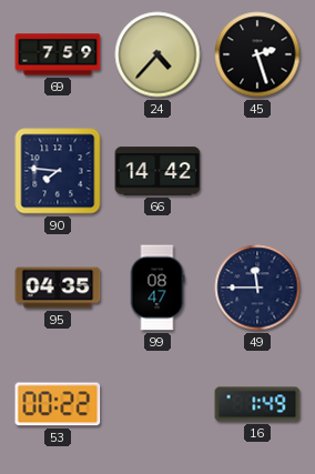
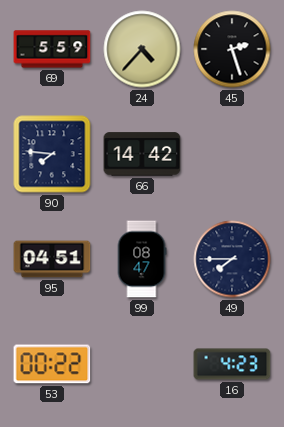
69: 7:59 -> 5:59 (52, 49)
95: 04:35 -> 04:51 (52, 259)
49: 11:45 -> 7:45 (232, 259)
16: 1:49 -> 4:23 (232, 364)
